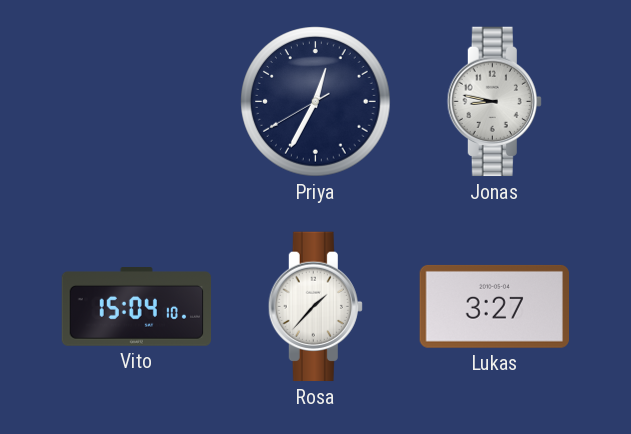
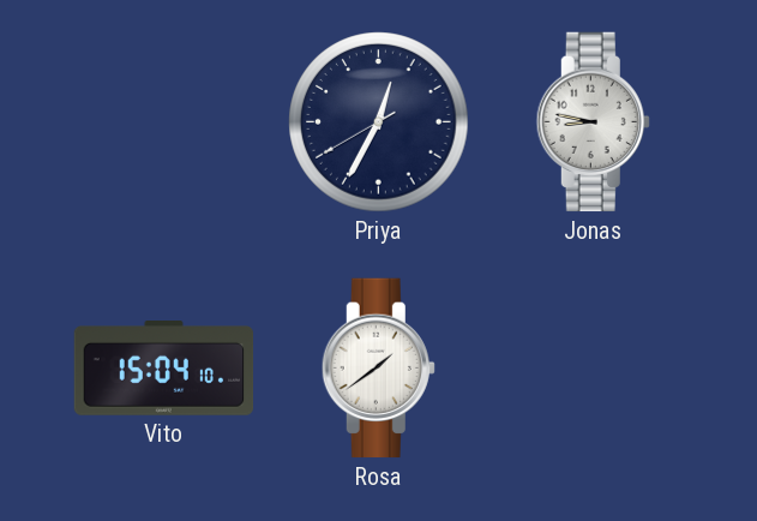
Rosa: 1:37 -> 1:39 (378, 369)
Lukas: 3:27 -> none (494, 306)
